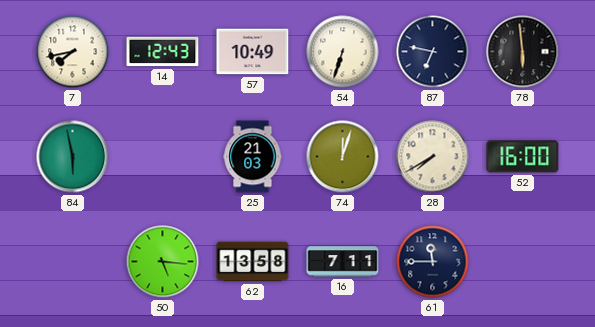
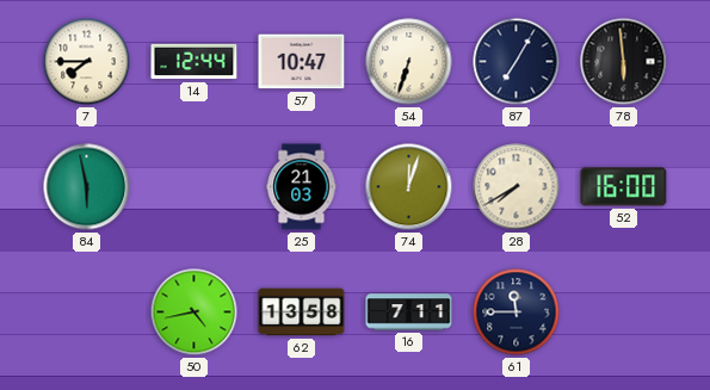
7: 7:43 -> 7:45 (87, 62)
14: 12:43 -> 12:44 (195, 62)
57: 10:49 -> 10:47 (302, 62)
87: 6:47 -> 7:05 (517, 62)
50: 5:16 -> 4:43 (195, 312)
